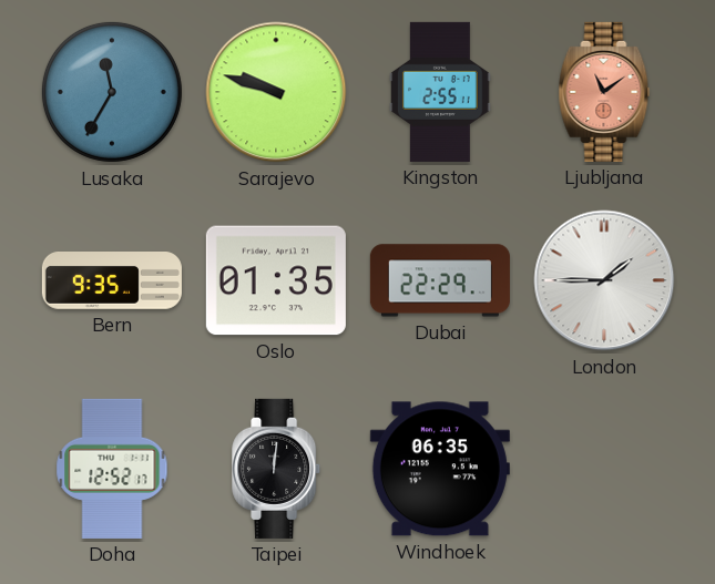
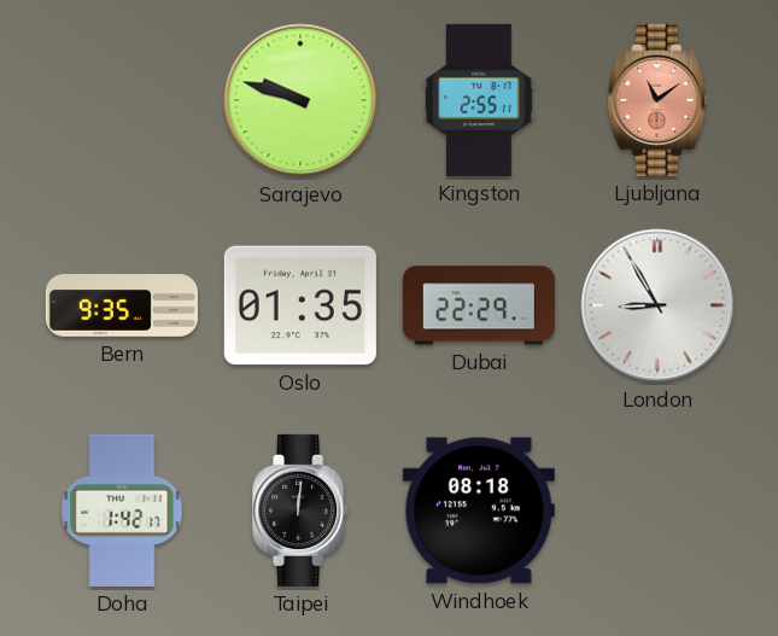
Lusaka: 11:35 -> none (112, 92)
London: 1:45 -> 8:55 (657, 305)
Doha: 12:52 -> 1:42 (122, 510)
Windhoek: 06:35 -> 08:18 (479, 510)
